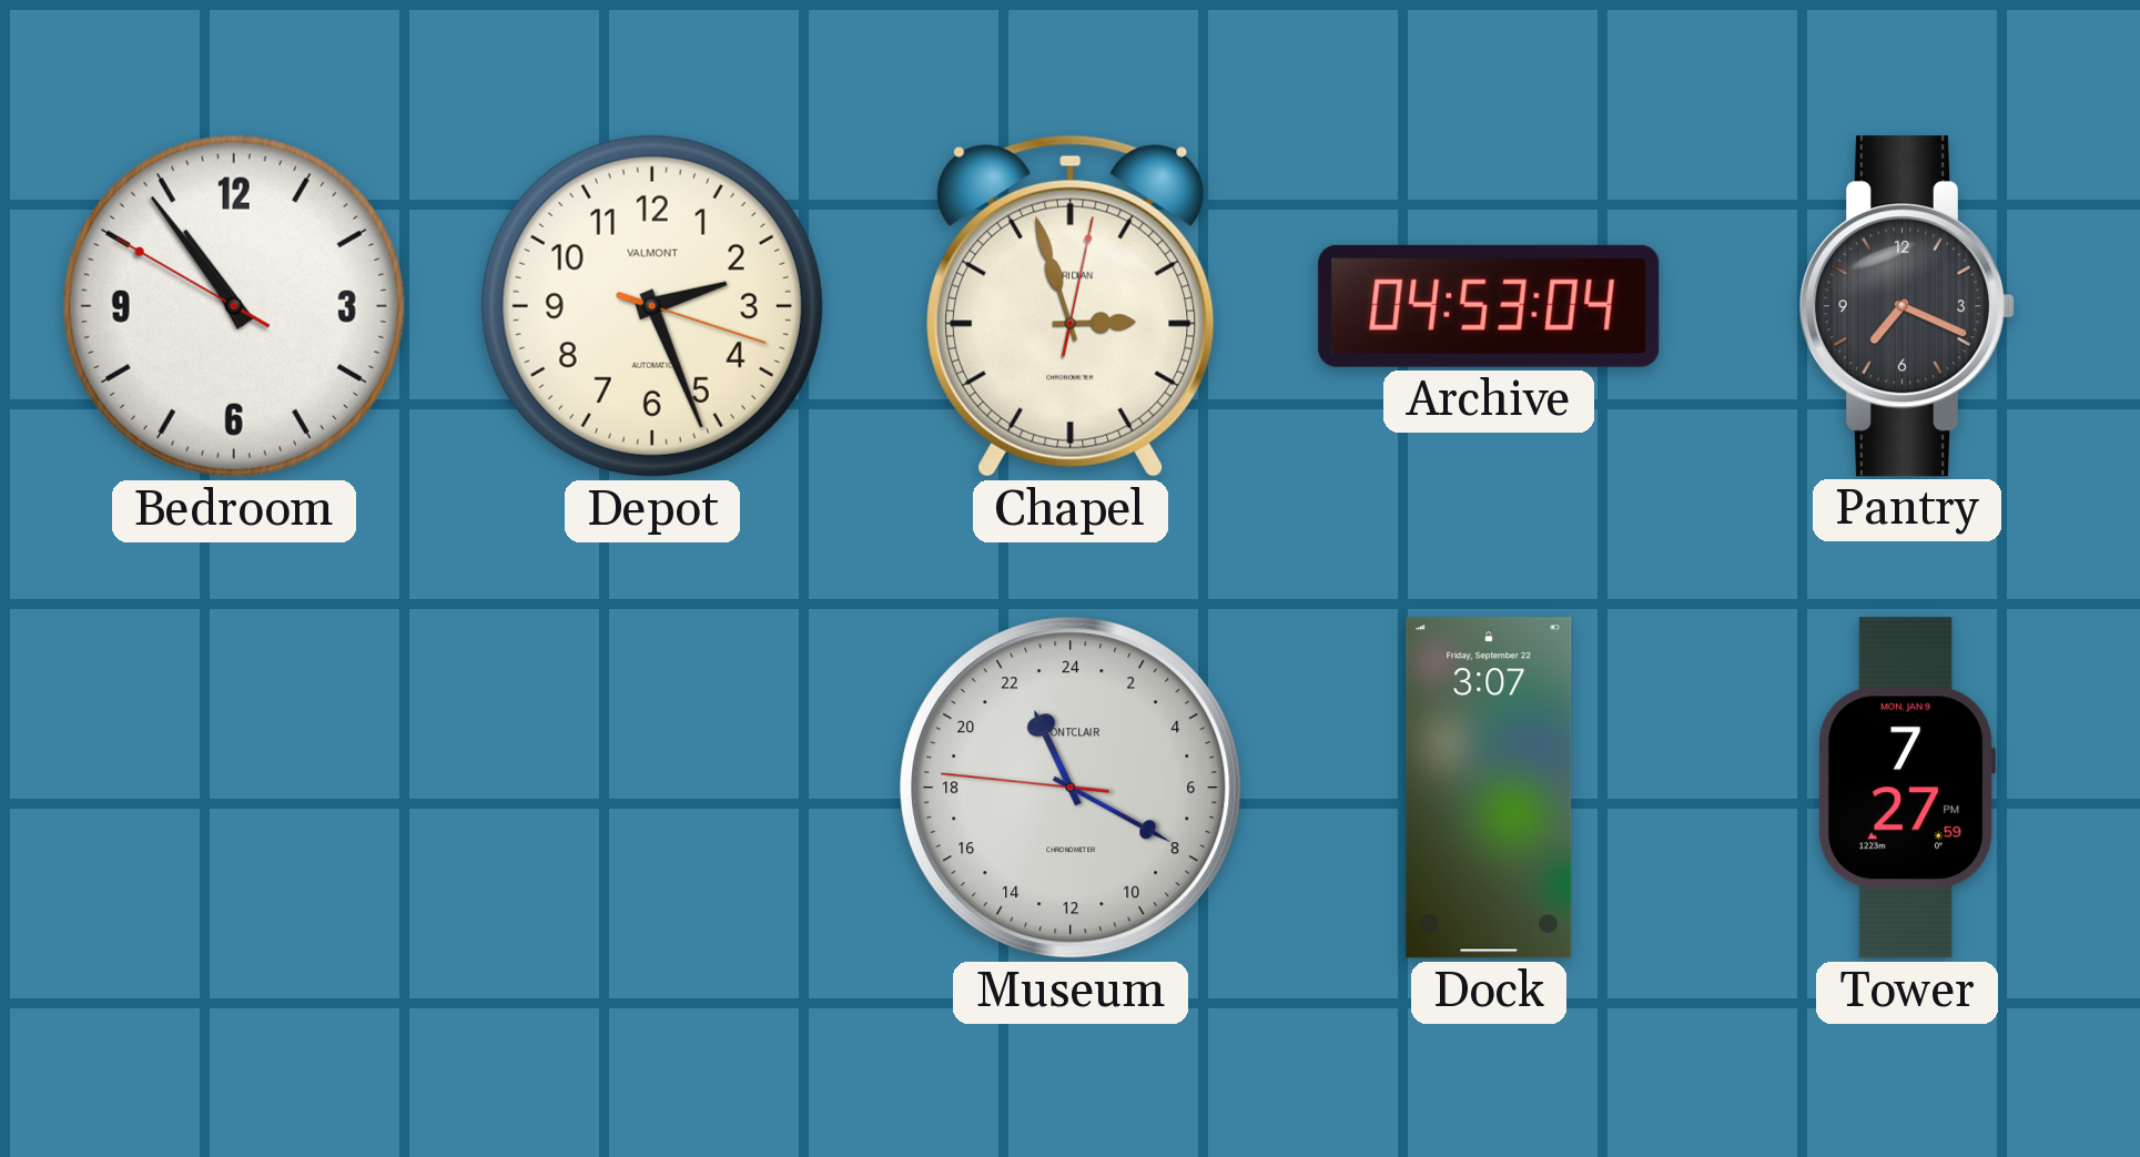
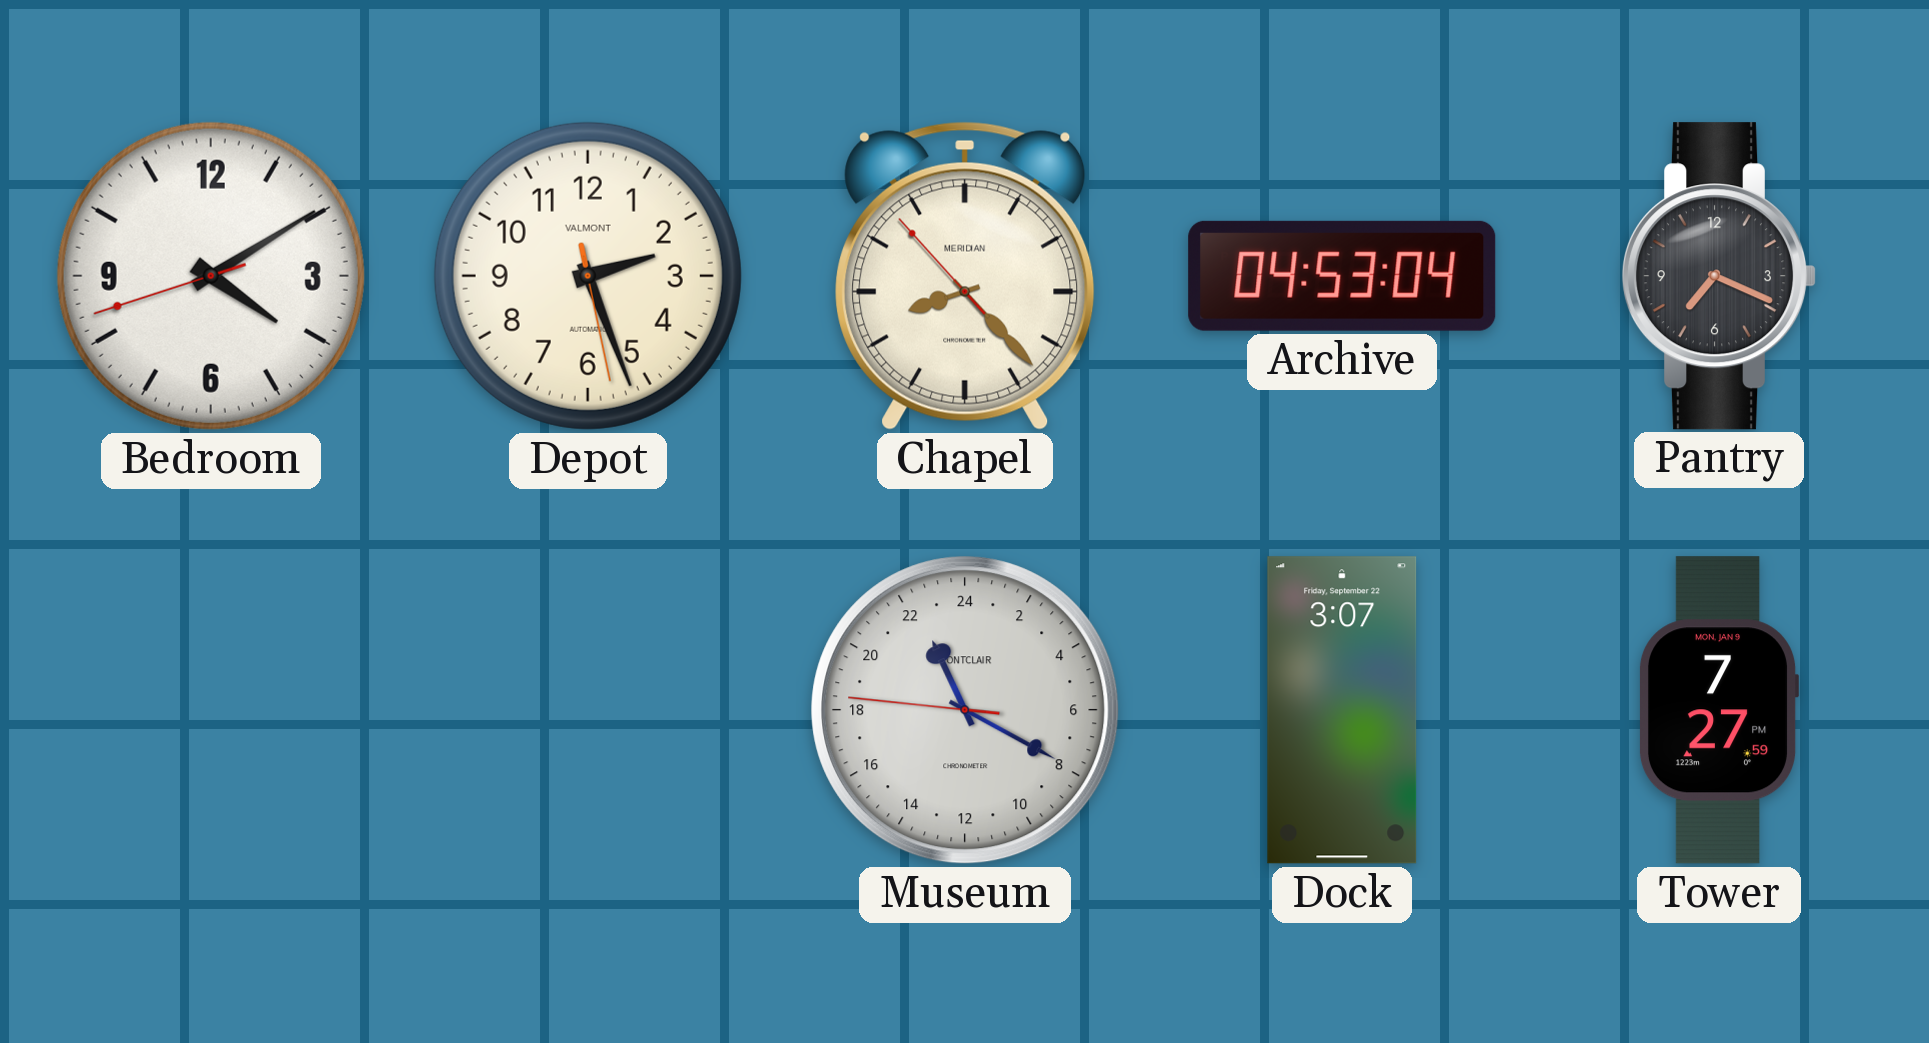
Bedroom: 10:53 -> 4:09 (211, 276)
Depot: 2:26:18 -> 2:26:28 (588, 276)
Chapel: 2:57 -> 8:22 (965, 276)
